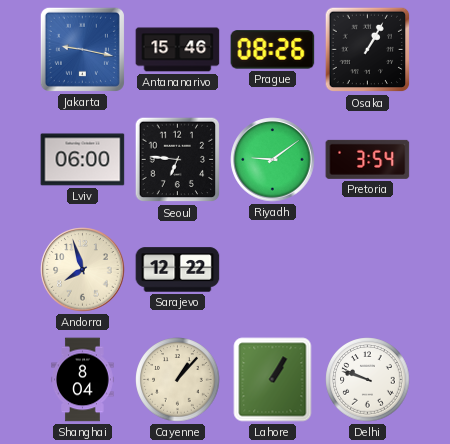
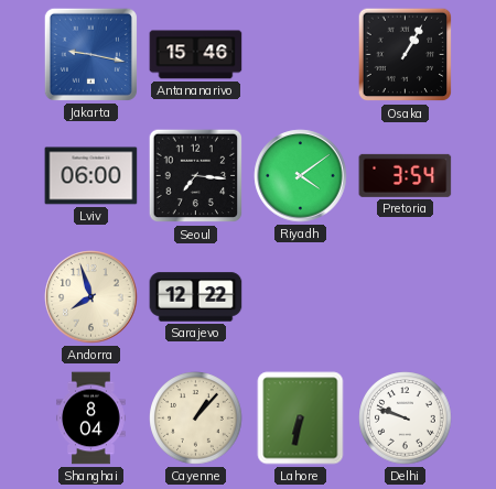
Prague: 08:26 -> none (273, 50)
Seoul: 6:46 -> 7:16 (196, 176)
Riyadh: 9:09 -> 4:09 (301, 176)
Lahore: 1:05 -> 6:32 (301, 419)
